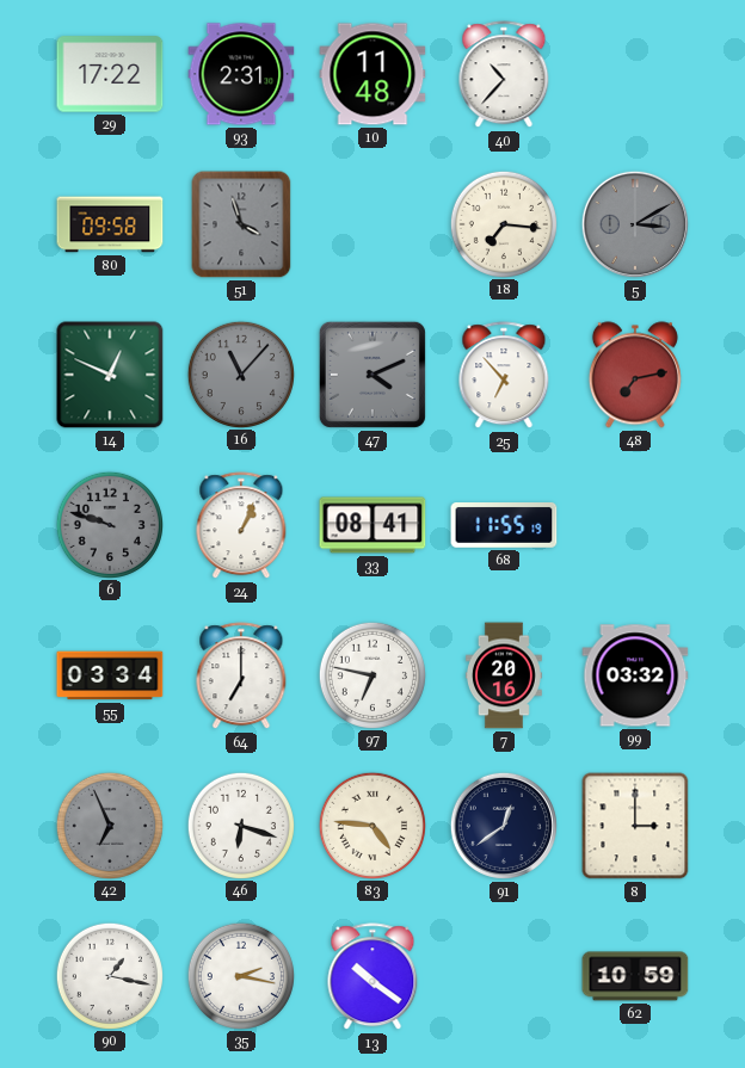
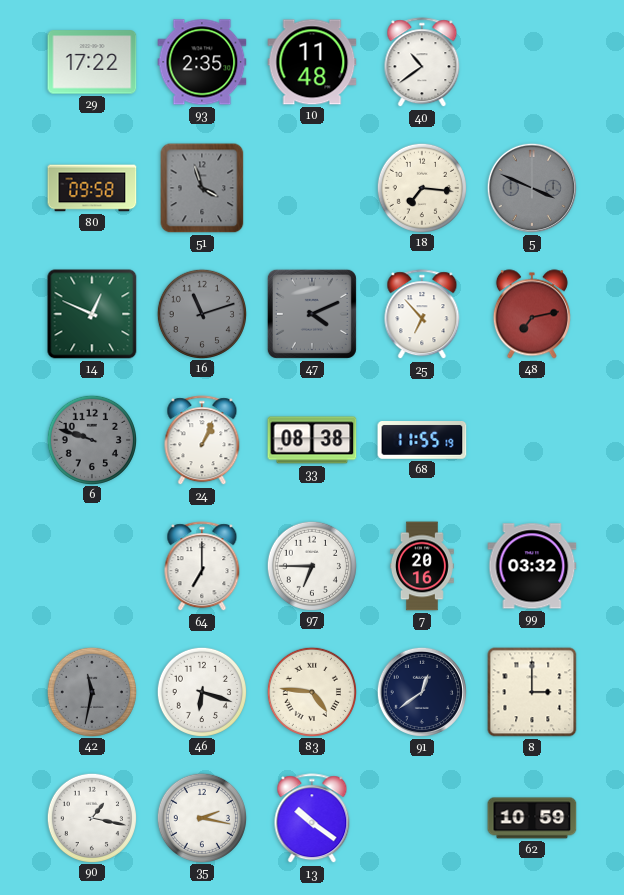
93: 2:31 -> 2:35 (202, 62)
40: 10:37 -> 10:39 (422, 63)
5: 3:10 -> 3:49 (532, 188)
16: 11:07 -> 11:12 (201, 313)
33: 08:41 -> 08:38 (312, 440)
55: 03:34 -> none (110, 675)
97: 6:47 -> 6:45 (311, 565)
42: 6:56 -> 11:32 (91, 691)
